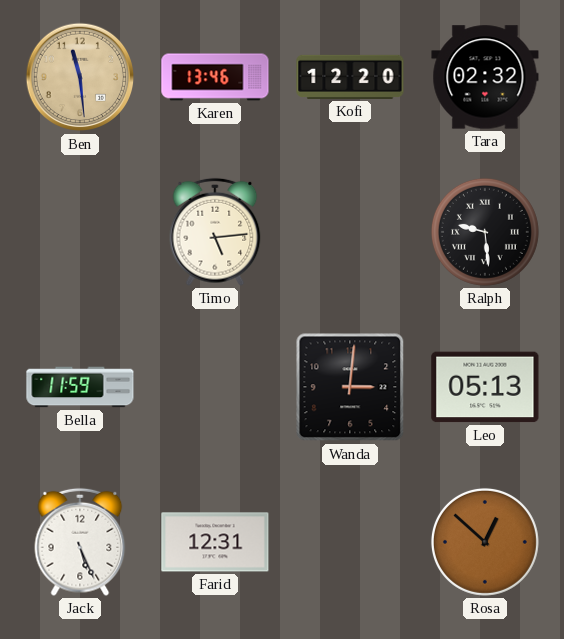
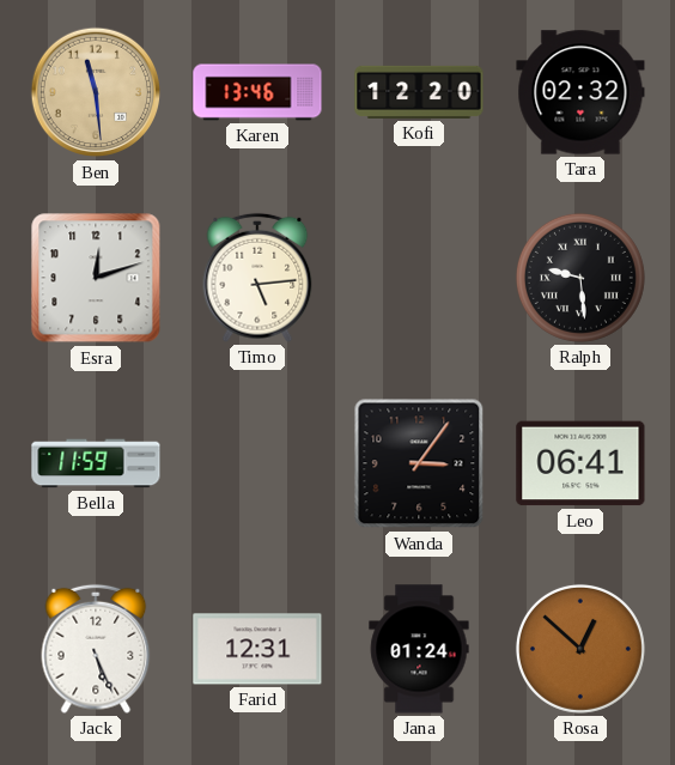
Esra: none -> 12:12 (96, 278)
Wanda: 3:01 -> 3:06 (419, 463)
Leo: 05:13 -> 06:41 (580, 463)
Jana: none -> 01:24 (419, 649)
